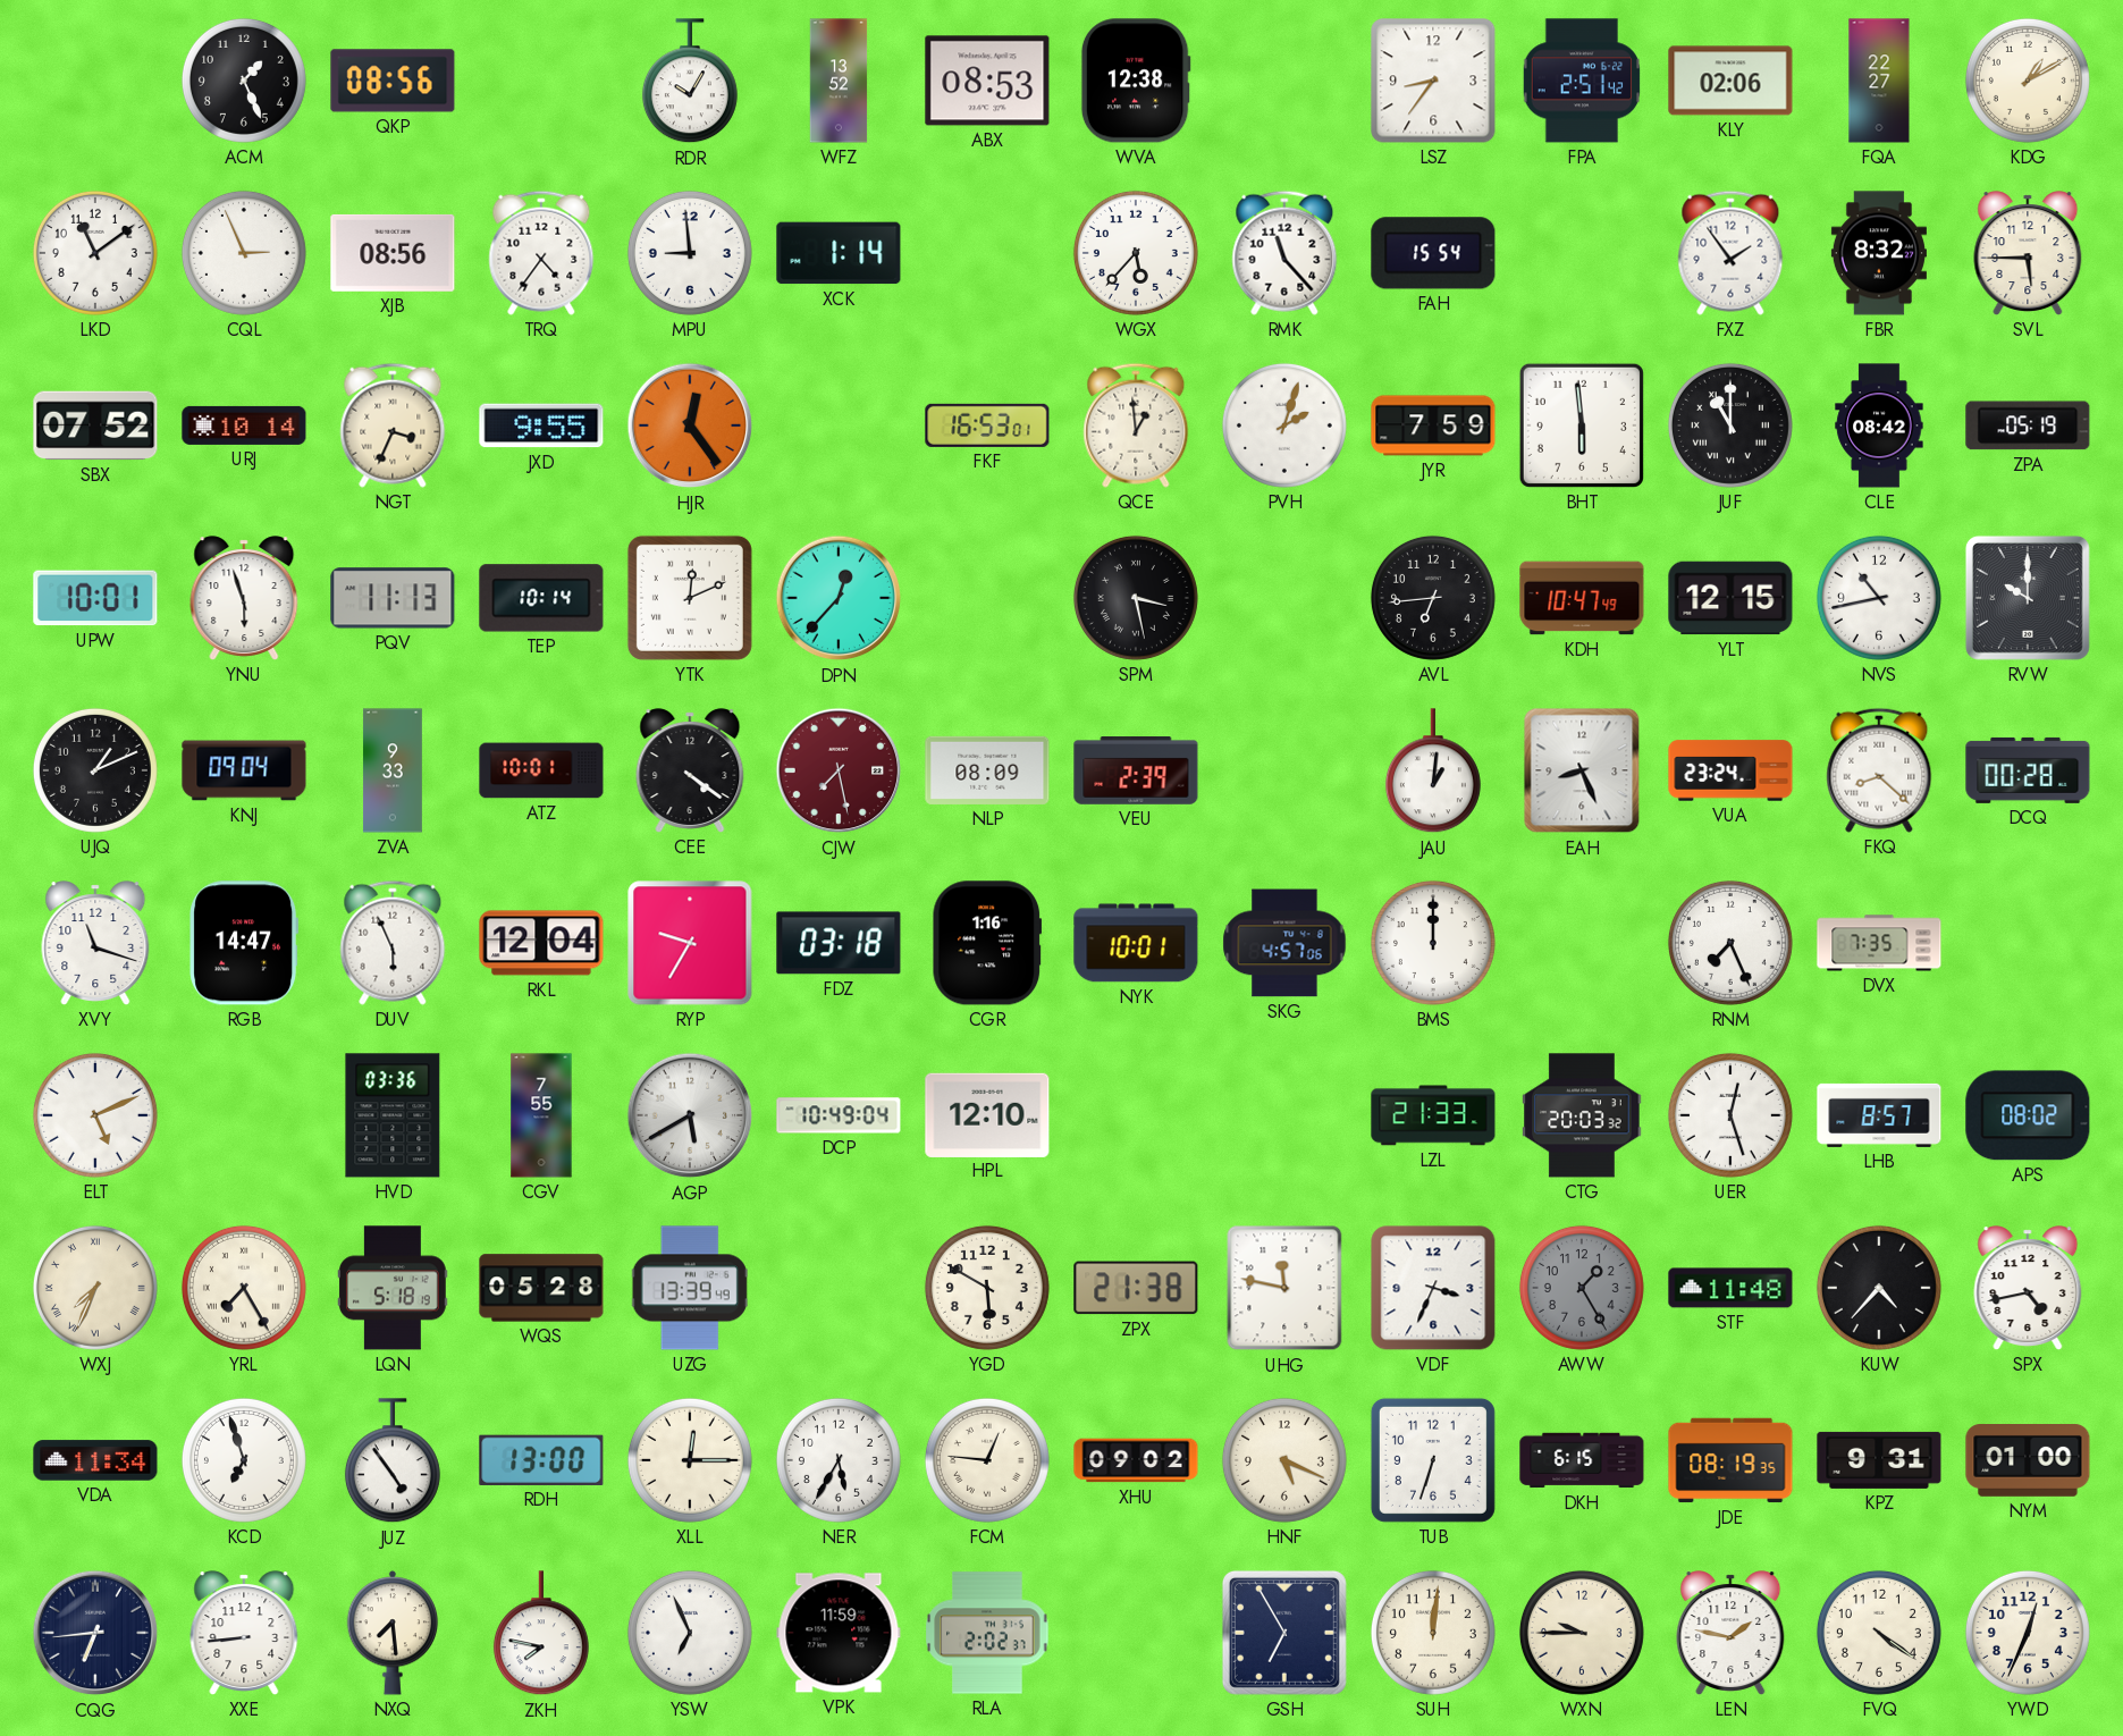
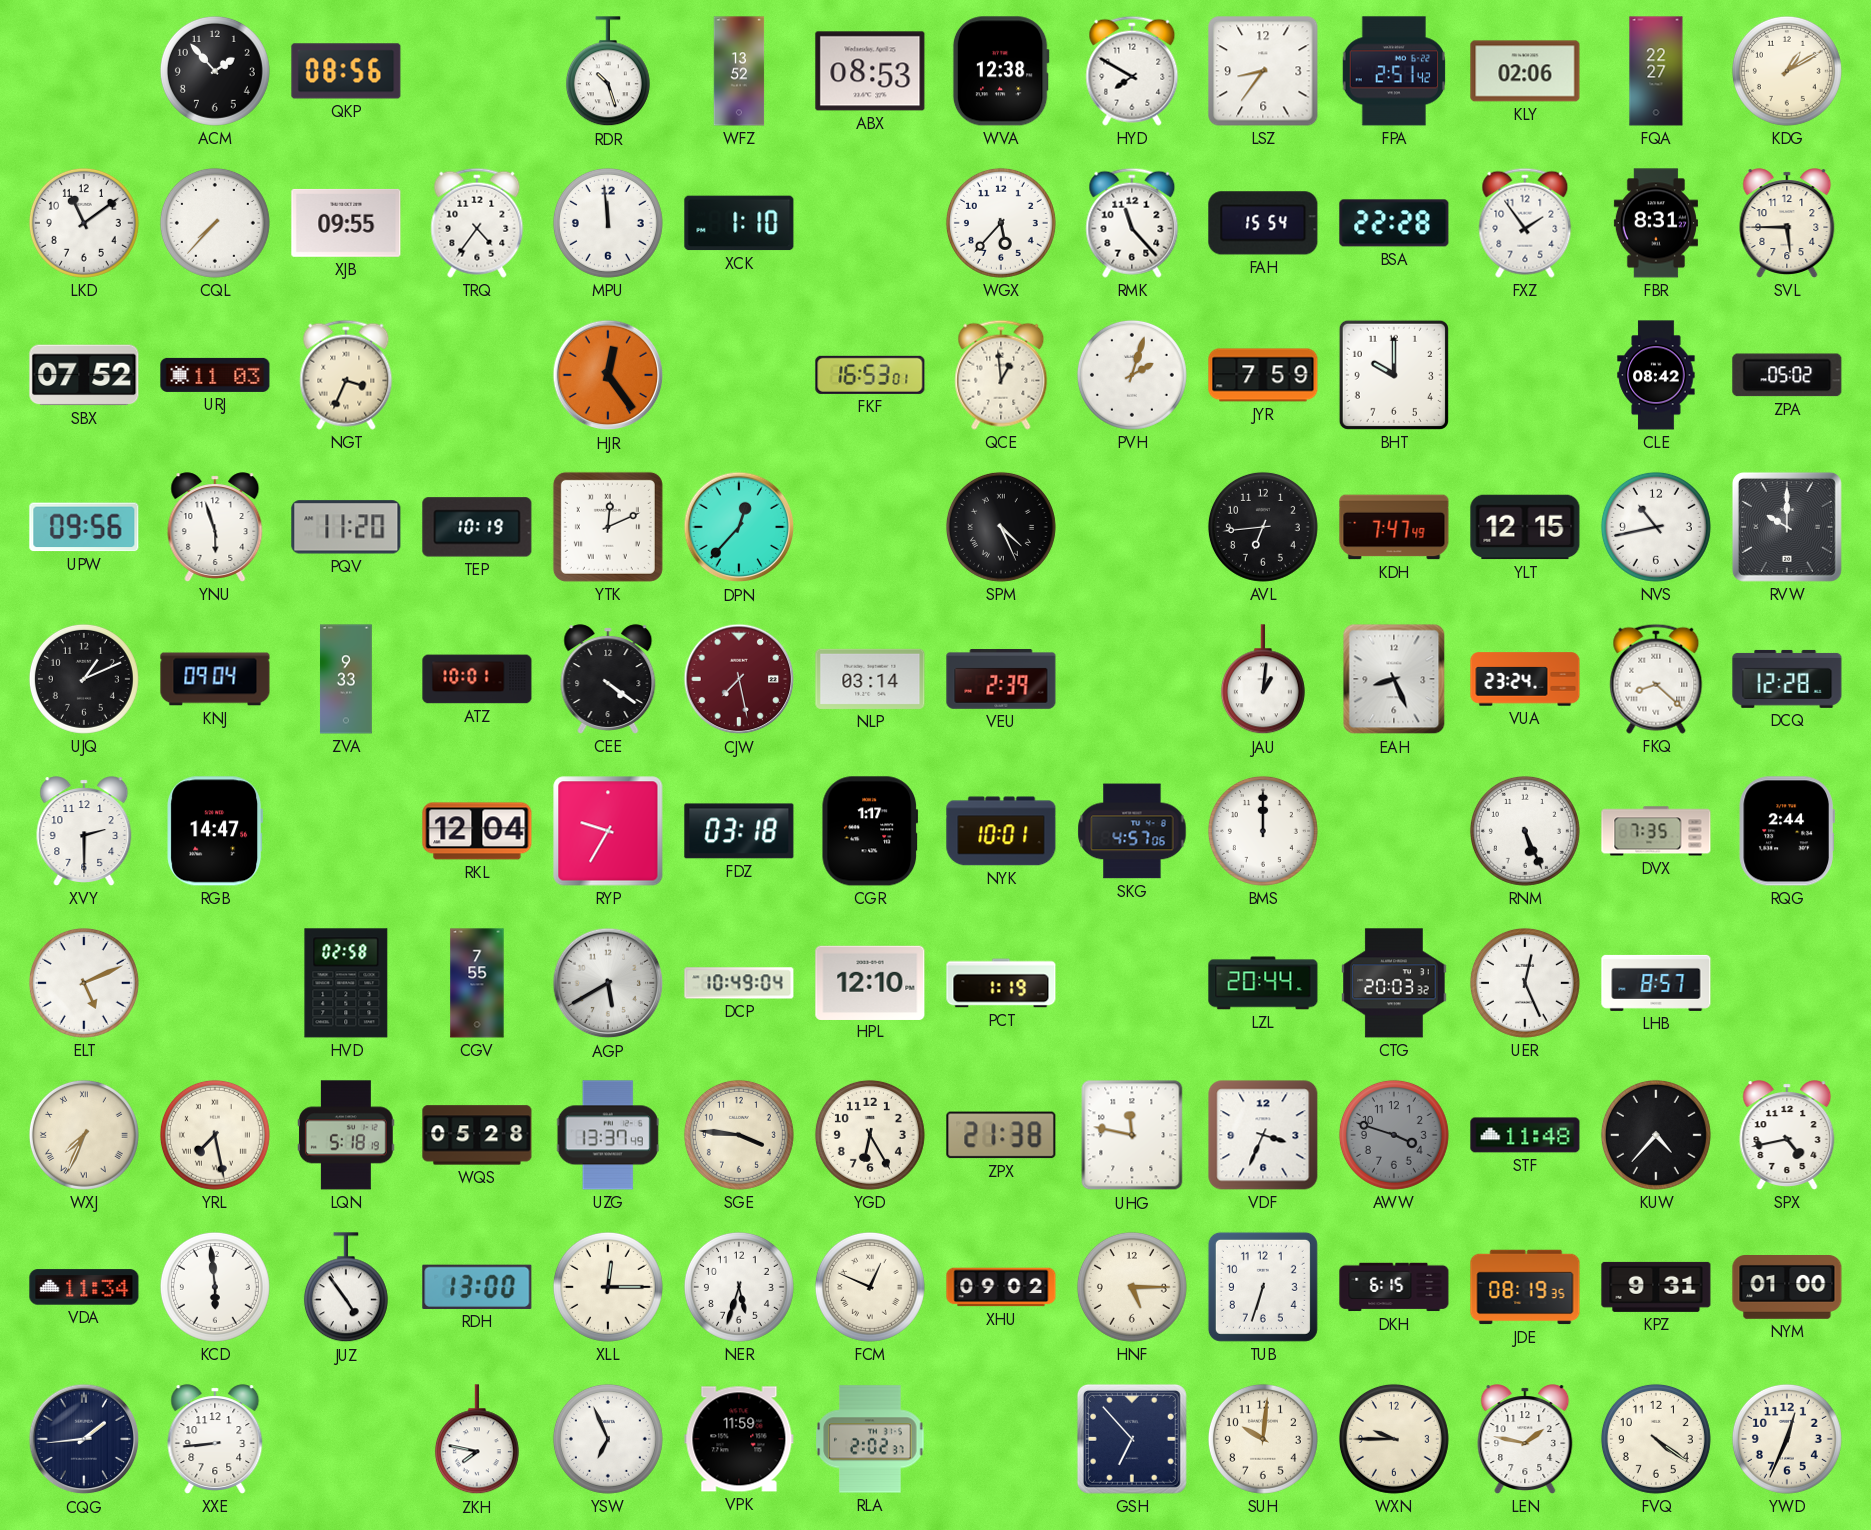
ACM: 1:26 -> 1:53 (215, 71)
RDR: 10:05 -> 10:27 (608, 72)
HYD: none -> 7:50 (1132, 71)
CQL: 2:56 -> 7:37 (215, 223)
XJB: 08:56 -> 09:55 (346, 223)
MPU: 8:59 -> 11:59 (608, 223)
XCK: 1:14 -> 1:10 (739, 223)
BSA: none -> 22:28 (1394, 223)
FBR: 8:32 -> 8:31 (1656, 223)
URJ: 10:14 -> 11:03 (215, 375)
JXD: 9:55 -> none (541, 425)
BHT: 5:59 -> 10:00 (1394, 375)
JUF: 11:00 -> none (1730, 425)
ZPA: 05:19 -> 05:02 (1787, 375)
UPW: 10:01 -> 09:56 (84, 527)
PQV: 11:13 -> 11:20 (346, 527)
TEP: 10:14 -> 10:19 (477, 527)
SPM: 3:28 -> 4:26 (1001, 527)
KDH: 10:47 -> 7:47 (1394, 527)
NLP: 08:09 -> 03:14 (870, 679)
DCQ: 00:28 -> 12:28 (1787, 679)
XVY: 11:18 -> 2:30 (84, 831)
DUV: 5:56 -> none (393, 943)
CGR: 1:16 -> 1:17 (870, 831)
RNM: 7:26 -> 5:26 (1525, 831)
RQG: none -> 2:44 (1787, 831)
HVD: 03:36 -> 02:58 (346, 983)
PCT: none -> 1:19 (1001, 983)
LZL: 21:33 -> 20:44 (1263, 983)
UER: 12:27 -> 12:26 (1525, 983)
APS: 08:02 -> none (2028, 1115)
YRL: 7:25 -> 7:28 (215, 1135)
UZG: 13:39 -> 13:37 (608, 1135)
SGE: none -> 3:46 (739, 1135)
YGD: 5:50 -> 6:25 (870, 1135)
AWW: 1:25 -> 3:48 (1394, 1135)
KCD: 6:57 -> 5:59 (215, 1287)
NER: 5:35 -> 5:33 (739, 1287)
FCM: 12:46 -> 12:49 (870, 1287)
HNF: 5:19 -> 5:15 (1132, 1287)
CQG: 6:44 -> 1:44 (84, 1439)
NXQ: 7:29 -> none (393, 1633)
GSH: 6:55 -> 6:53 (1132, 1439)
SUH: 12:01 -> 10:01 (1263, 1439)
